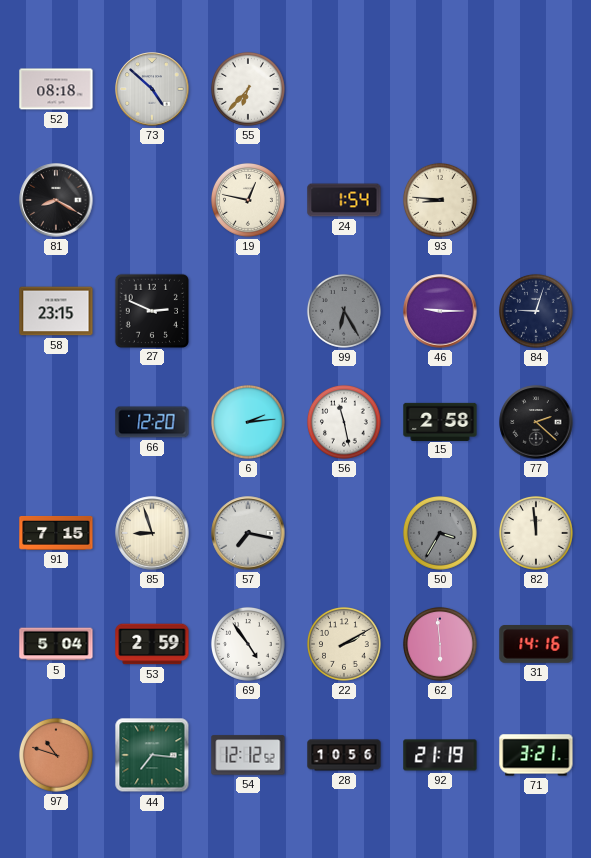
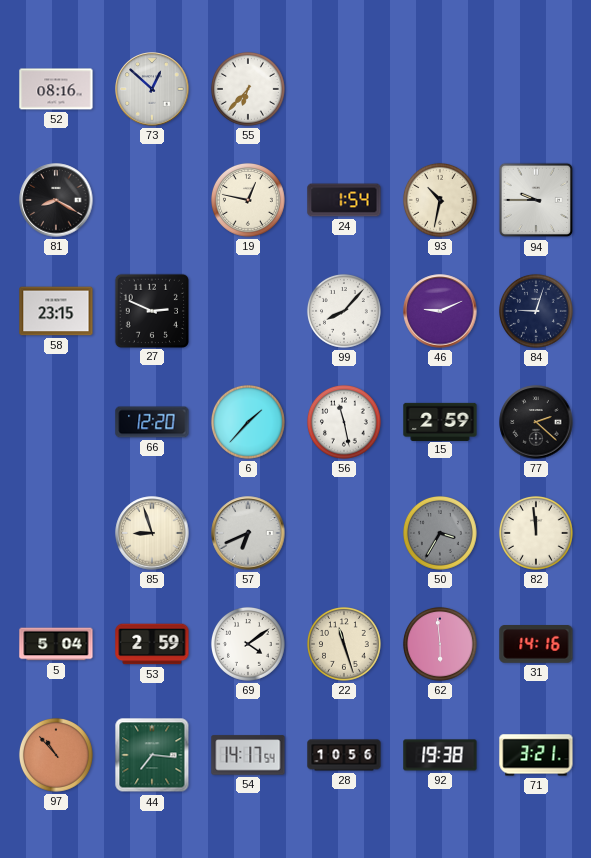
52: 08:18 -> 08:16 (56, 89)
73: 4:52 -> 12:52 (152, 89)
93: 8:46 -> 10:32 (440, 200)
94: none -> 9:45 (536, 200)
99: 6:25 -> 8:07 (344, 311)
99 dial: grey -> white (344, 311)
46: 9:15 -> 9:11 (440, 311)
6: 2:14 -> 1:37 (248, 422)
15: 2:58 -> 2:59 (440, 421)
91: 7:15 -> none (56, 533)
57: 7:17 -> 6:41 (248, 533)
69: 4:54 -> 4:09 (248, 644)
22: 2:10 -> 11:27 (344, 644)
97: 10:48 -> 10:53 (56, 755)
54: 12:12 -> 14:17 (248, 755)
92: 21:19 -> 19:38 (440, 755)
